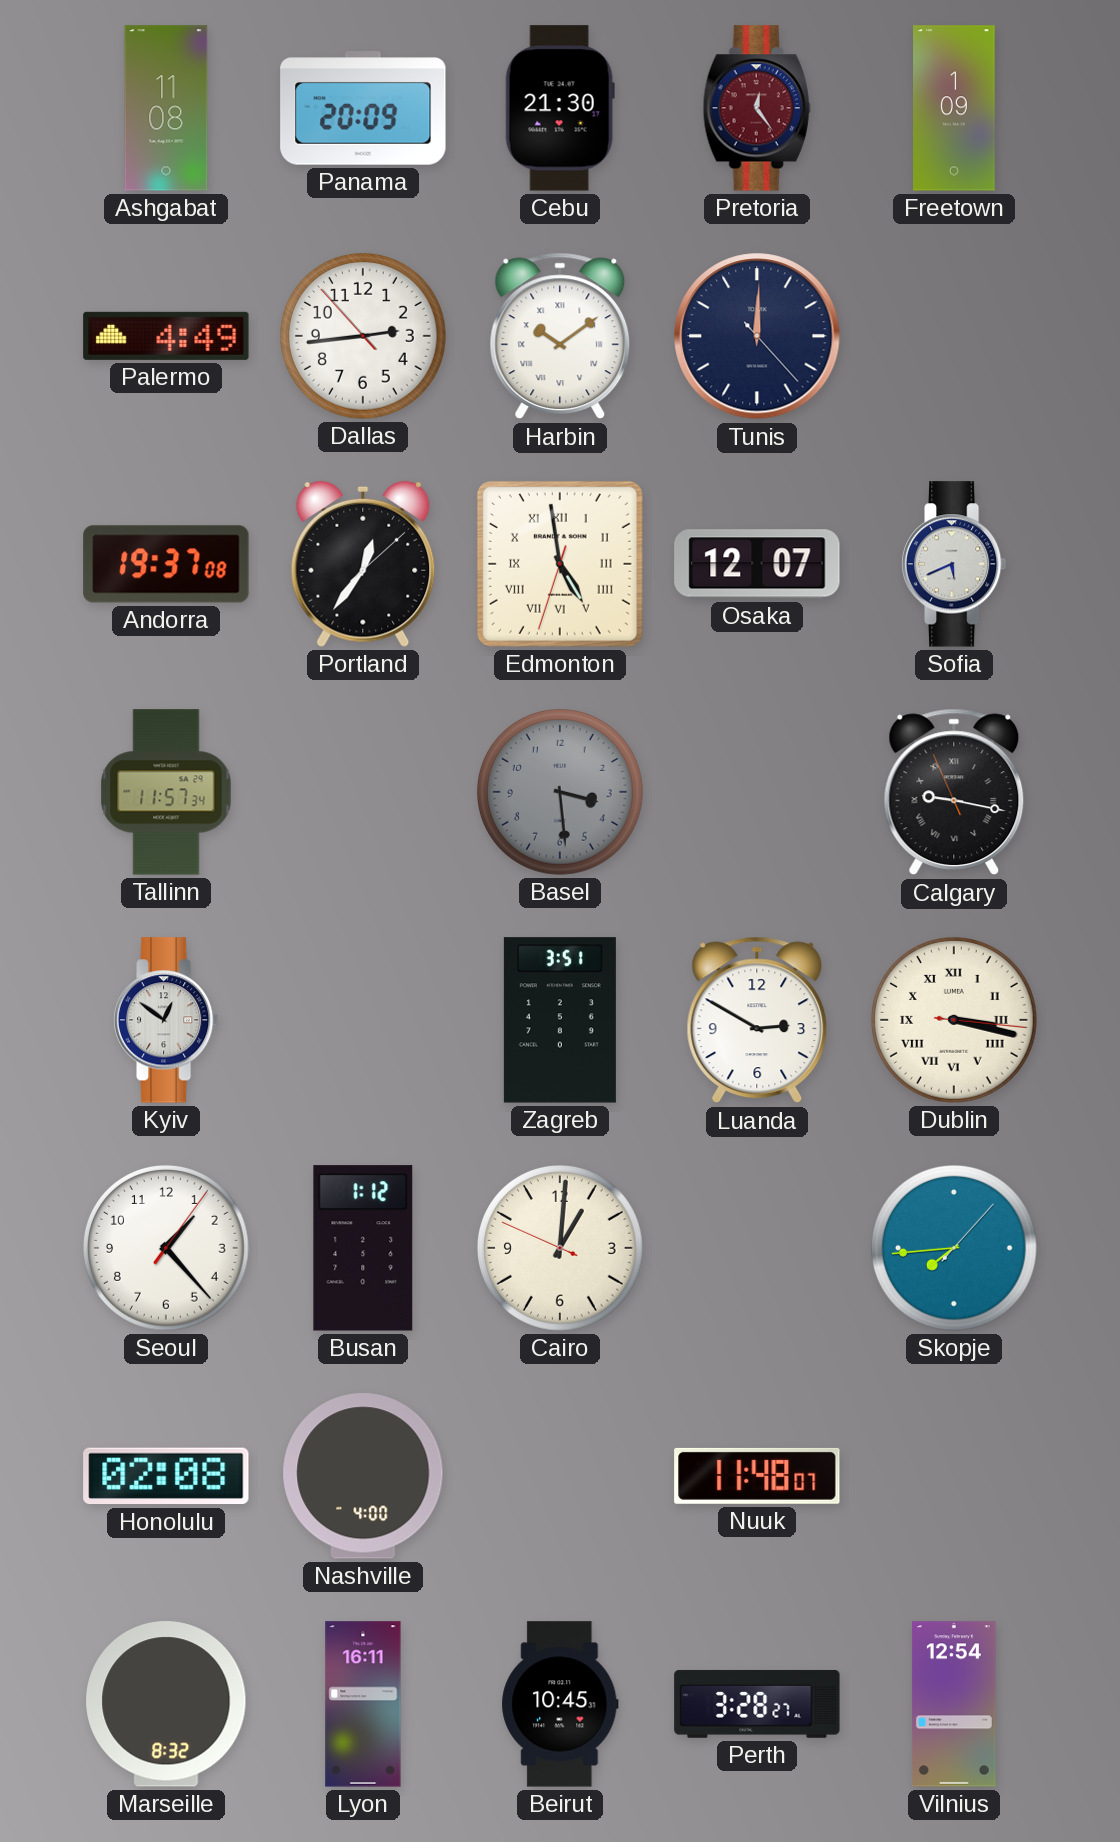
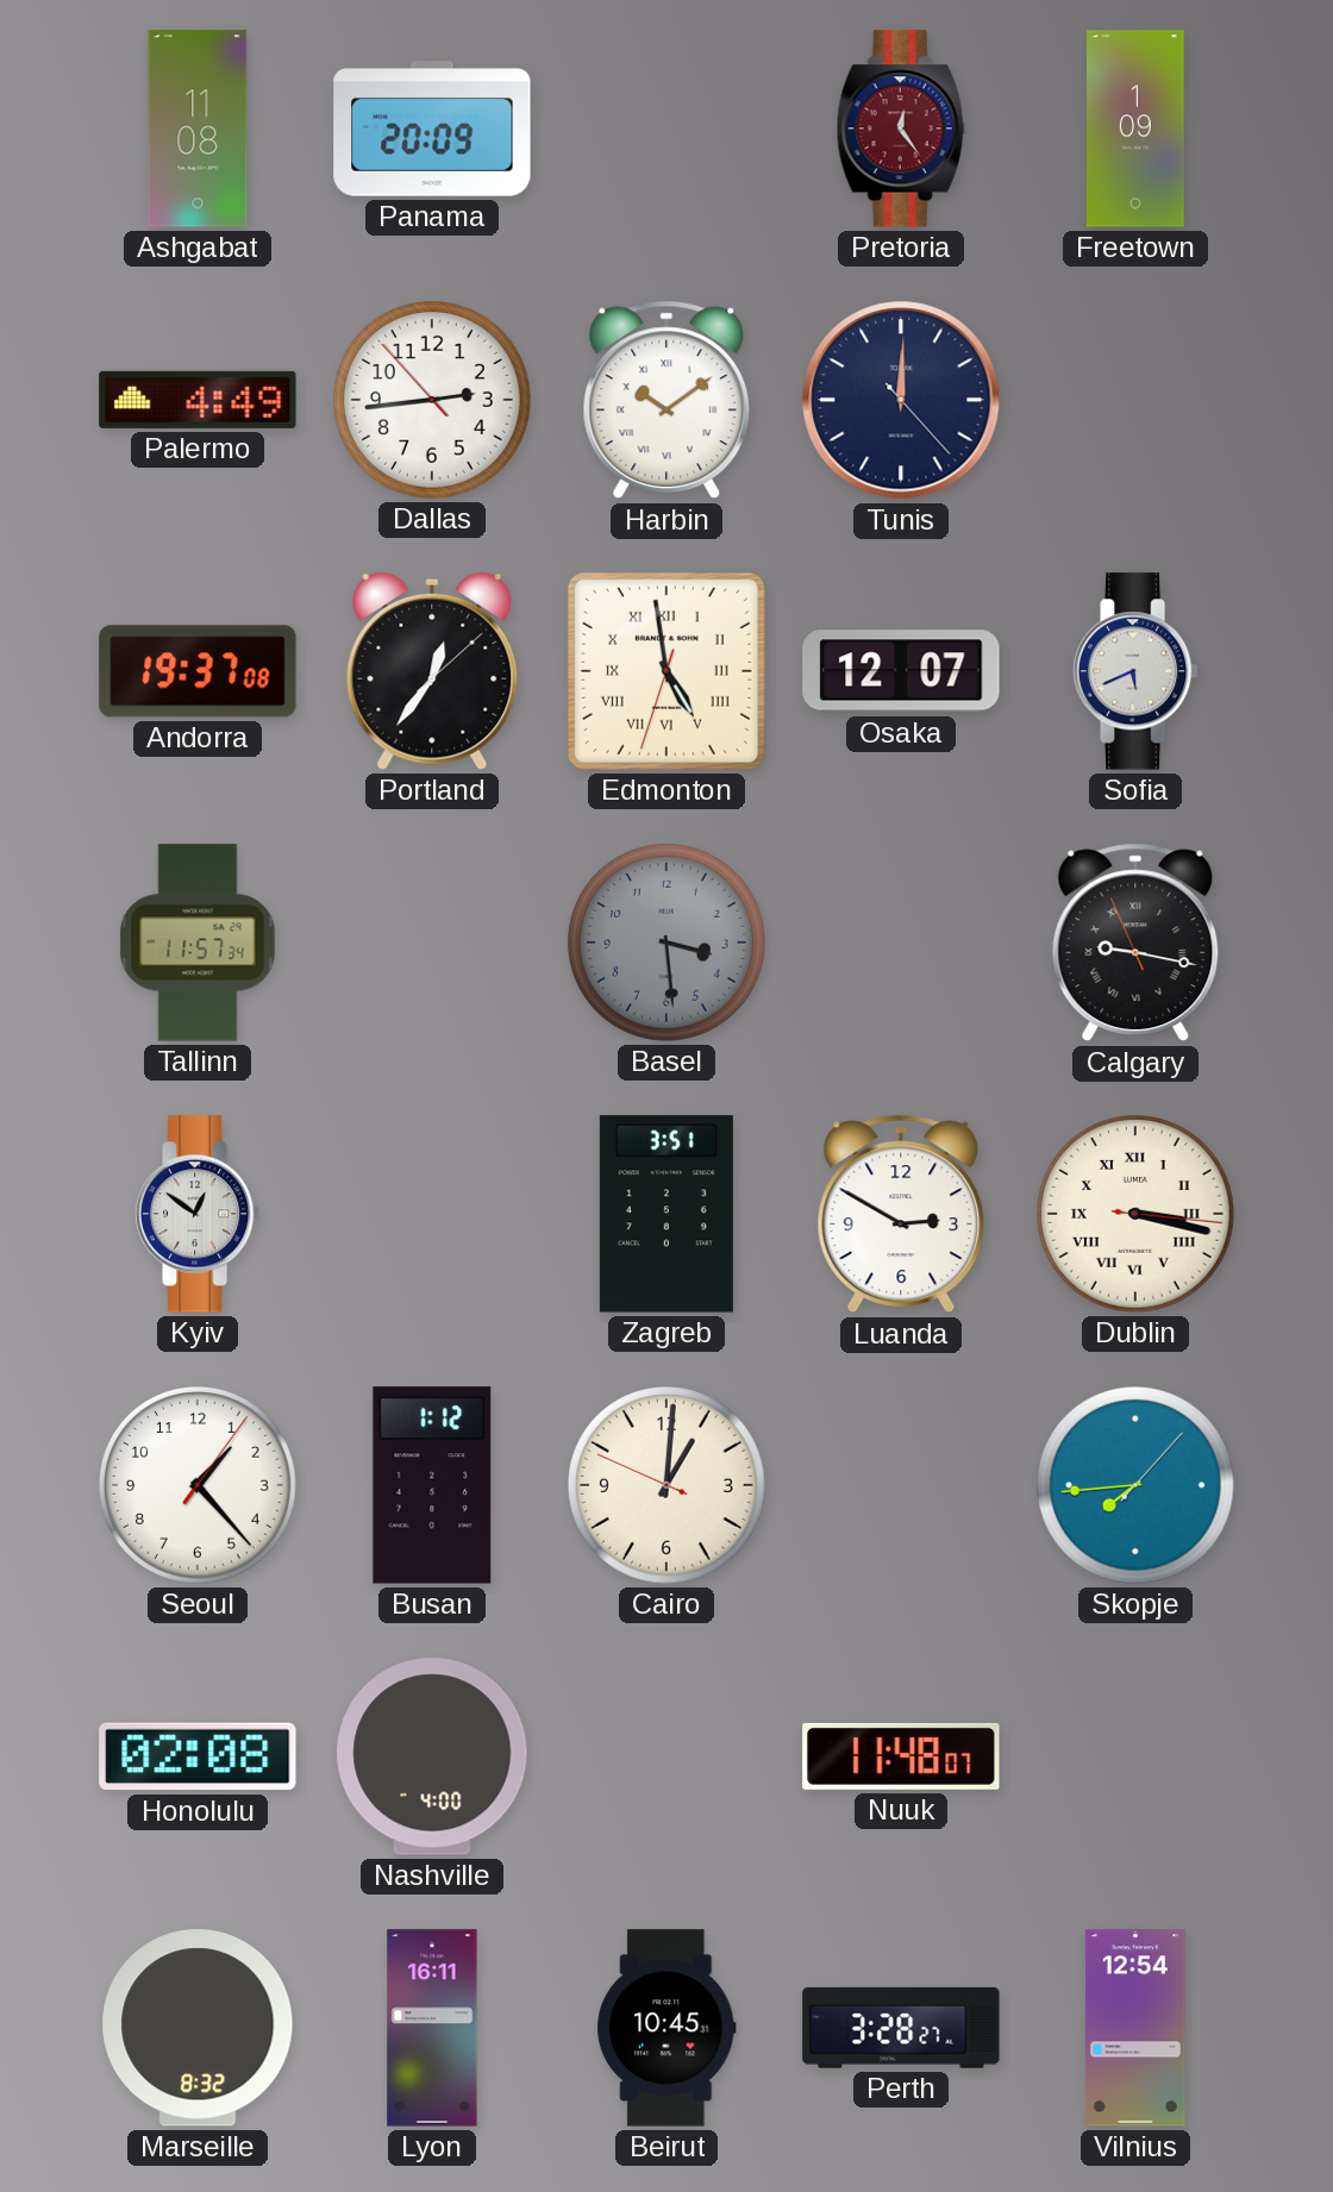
Cebu: 21:30 -> none (560, 108)
